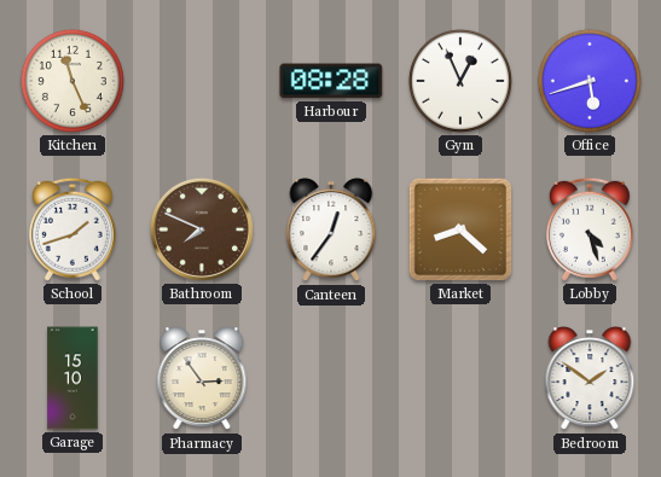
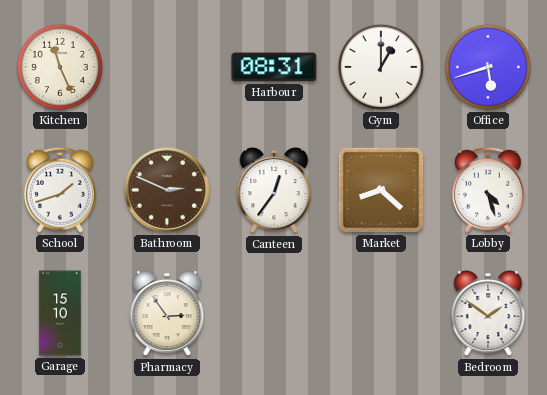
Harbour: 08:28 -> 08:31 (274, 67)
Gym: 12:56 -> 1:00 (381, 67)
Bathroom: 7:49 -> 2:49 (167, 190)
